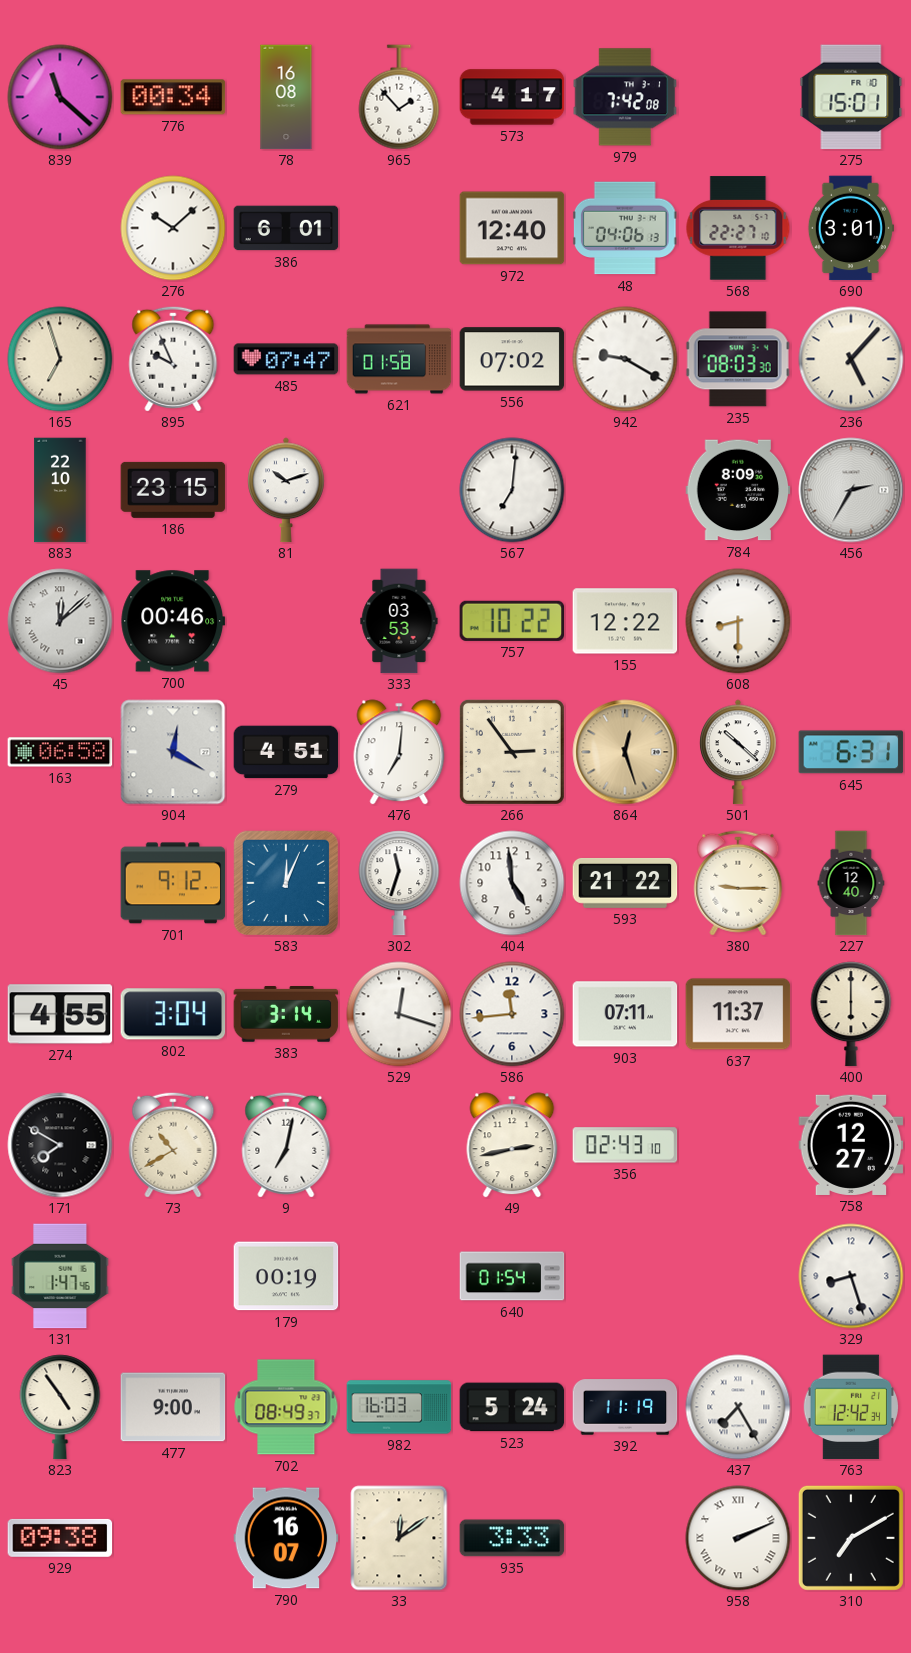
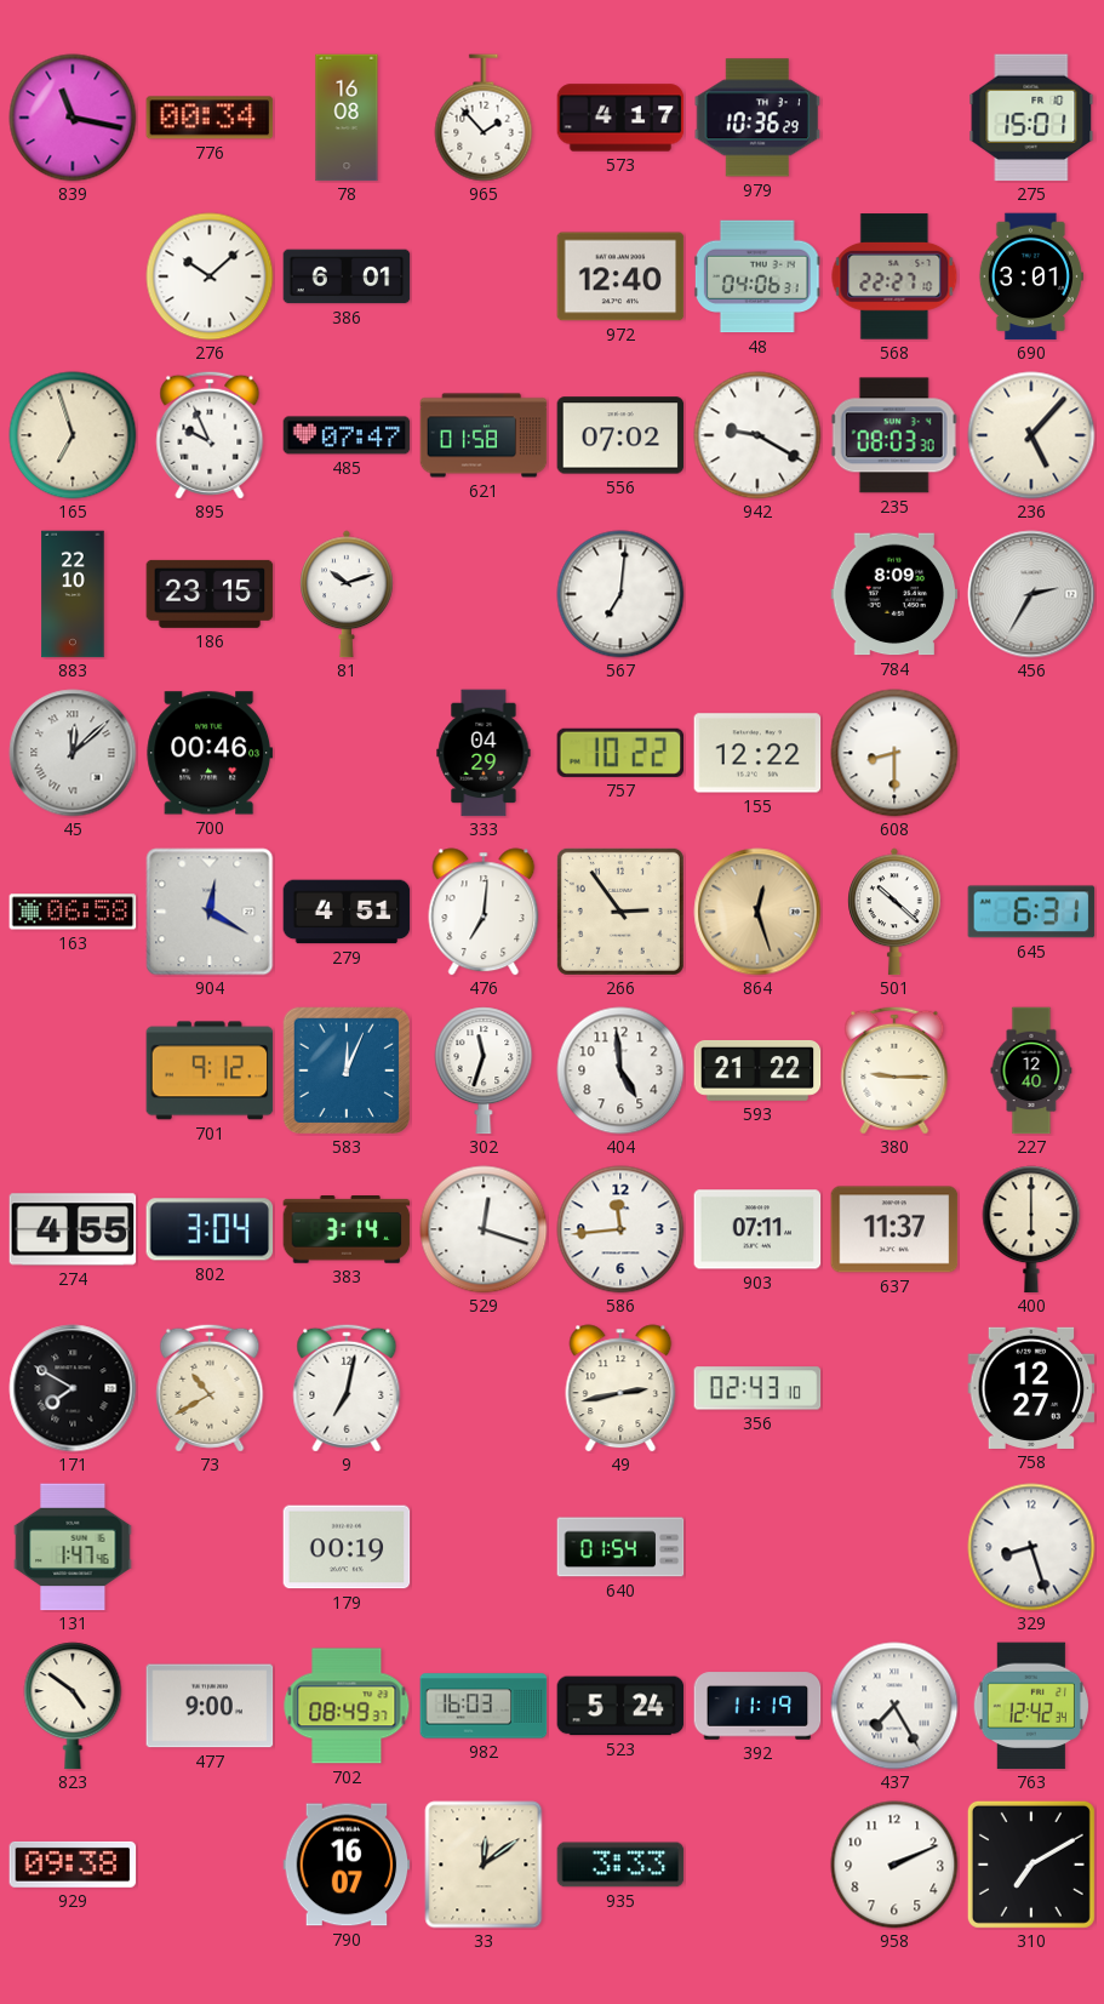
839: 11:22 -> 11:17 (73, 118)
979: 7:42 -> 10:36 (757, 118)
48: 04:06:13 -> 04:06:31 (757, 276)
333: 03:53 -> 04:29 (484, 753)
823: 4:54 -> 4:51 (73, 1706)
958 numerals: Roman -> Arabic (894, 1865)
